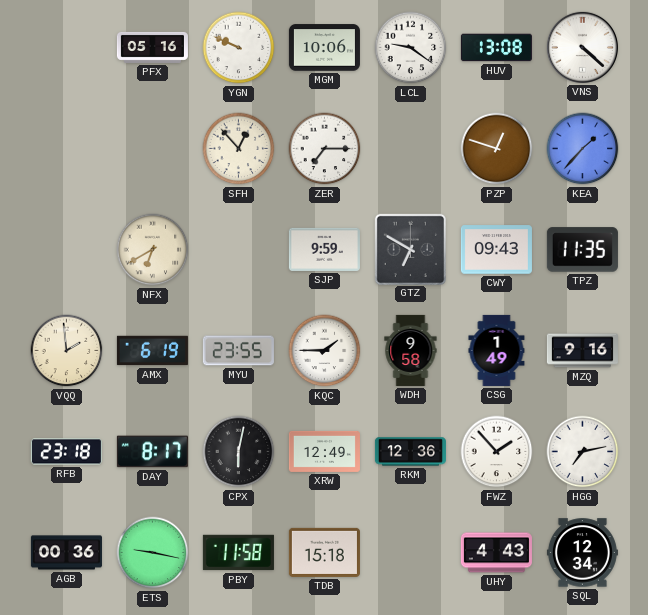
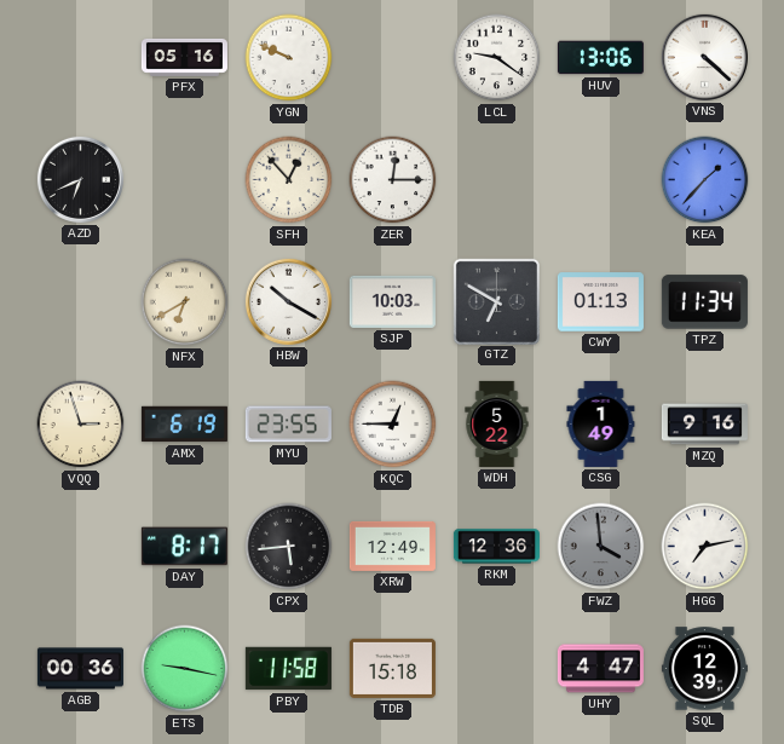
MGM: 10:06 -> none (324, 48)
HUV: 13:08 -> 13:06 (600, 58)
AZD: none -> 6:41 (80, 179)
ZER: 7:15 -> 12:15 (393, 180)
PZP: 12:48 -> none (497, 149)
HBW: none -> 10:20 (288, 301)
SJP: 9:59 -> 10:03 (392, 301)
CWY: 09:43 -> 01:13 (600, 302)
TPZ: 11:35 -> 11:34 (704, 302)
VQQ: 1:59 -> 2:57 (81, 425)
KQC: 1:45 -> 12:45 (393, 425)
WDH: 9:58 -> 5:22 (497, 423)
RFB: 23:18 -> none (66, 452)
CPX: 6:02 -> 5:44 (289, 547)
FWZ: 1:53 -> 3:59 (601, 547)
FWZ dial: white -> grey (601, 547)
UHY: 4:43 -> 4:47 (600, 669)
SQL: 12:34 -> 12:39 (704, 669)
